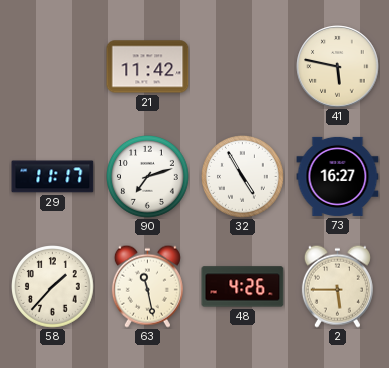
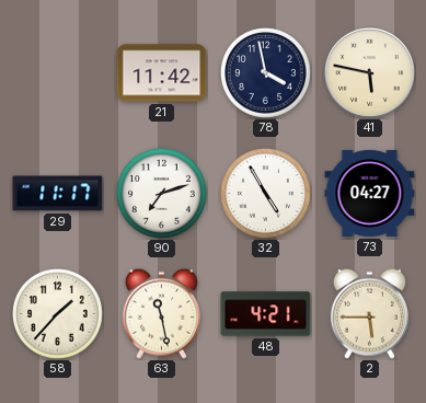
78: none -> 3:58 (266, 73)
73: 16:27 -> 04:27 (370, 193)
48: 4:26 -> 4:21 (266, 314)
